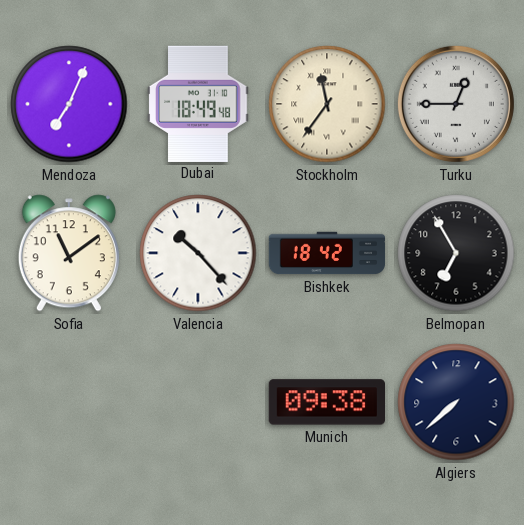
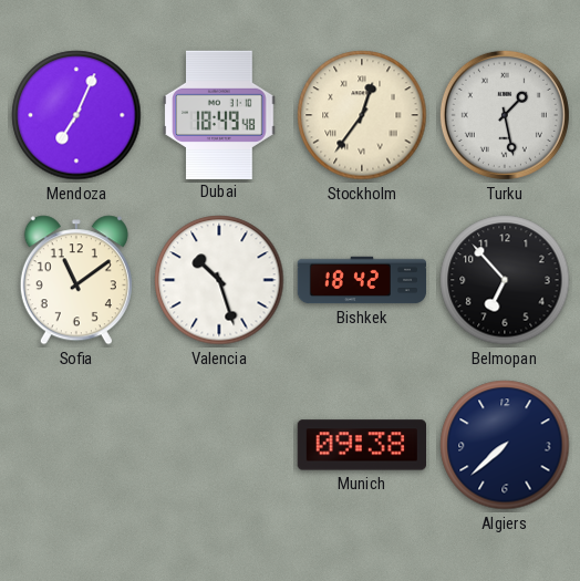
Stockholm: 11:36 -> 12:36 (362, 115)
Turku: 12:45 -> 1:28 (505, 115)
Valencia: 10:23 -> 10:27 (219, 280)
Belmopan: 6:55 -> 6:53 (505, 280)
